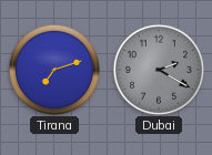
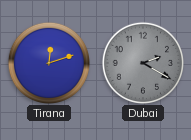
Tirana: 7:12 -> 12:12 (48, 62)
